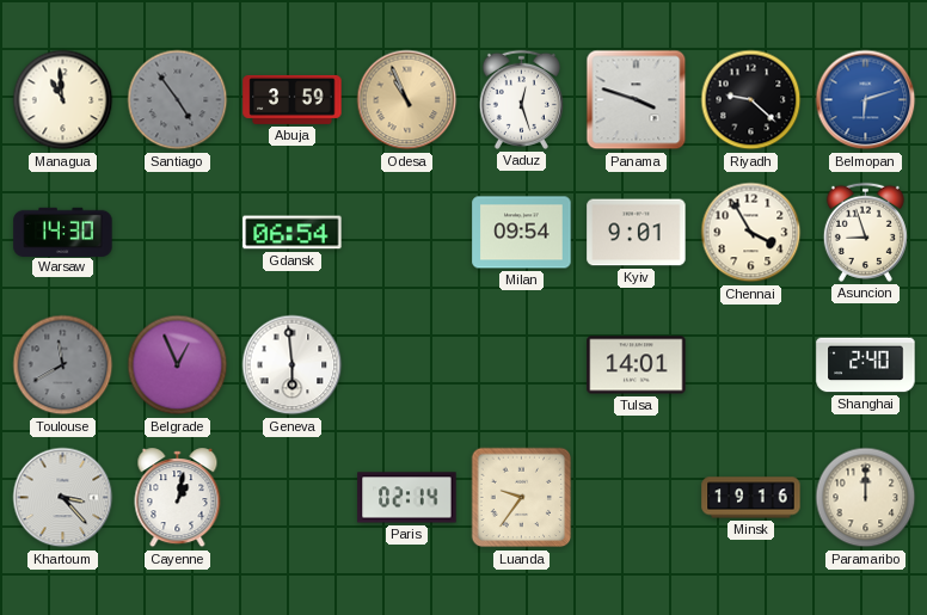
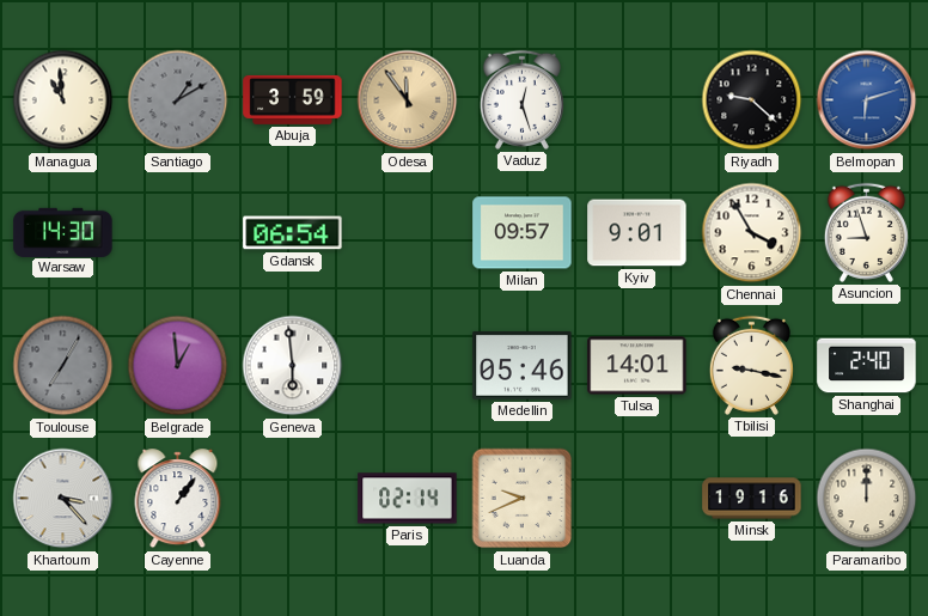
Santiago: 4:54 -> 1:10 (178, 100)
Odesa: 10:56 -> 11:54 (408, 100)
Panama: 3:48 -> none (637, 100)
Milan: 09:54 -> 09:57 (523, 233)
Toulouse: 11:40 -> 7:05 (63, 366)
Belgrade: 12:56 -> 12:59 (178, 366)
Medellin: none -> 05:46 (523, 366)
Tbilisi: none -> 9:17 (751, 365)
Cayenne: 1:02 -> 1:06 (178, 499)
Luanda: 9:36 -> 9:41 (523, 499)
